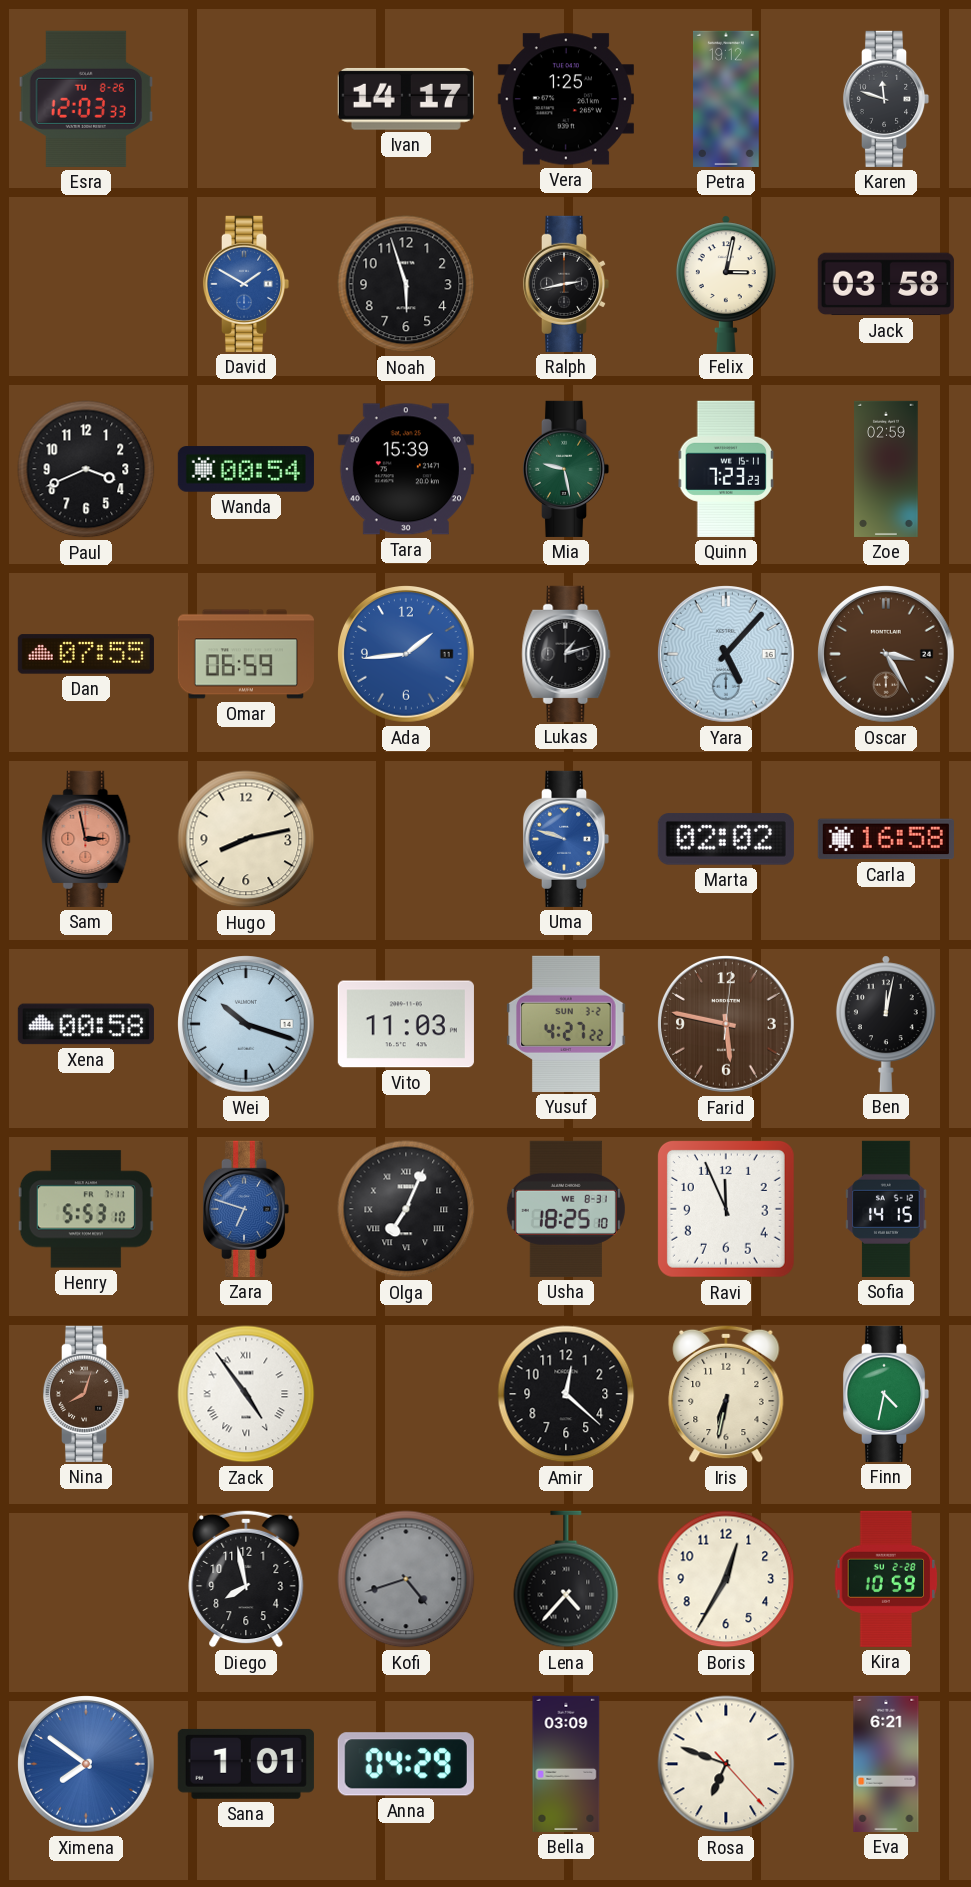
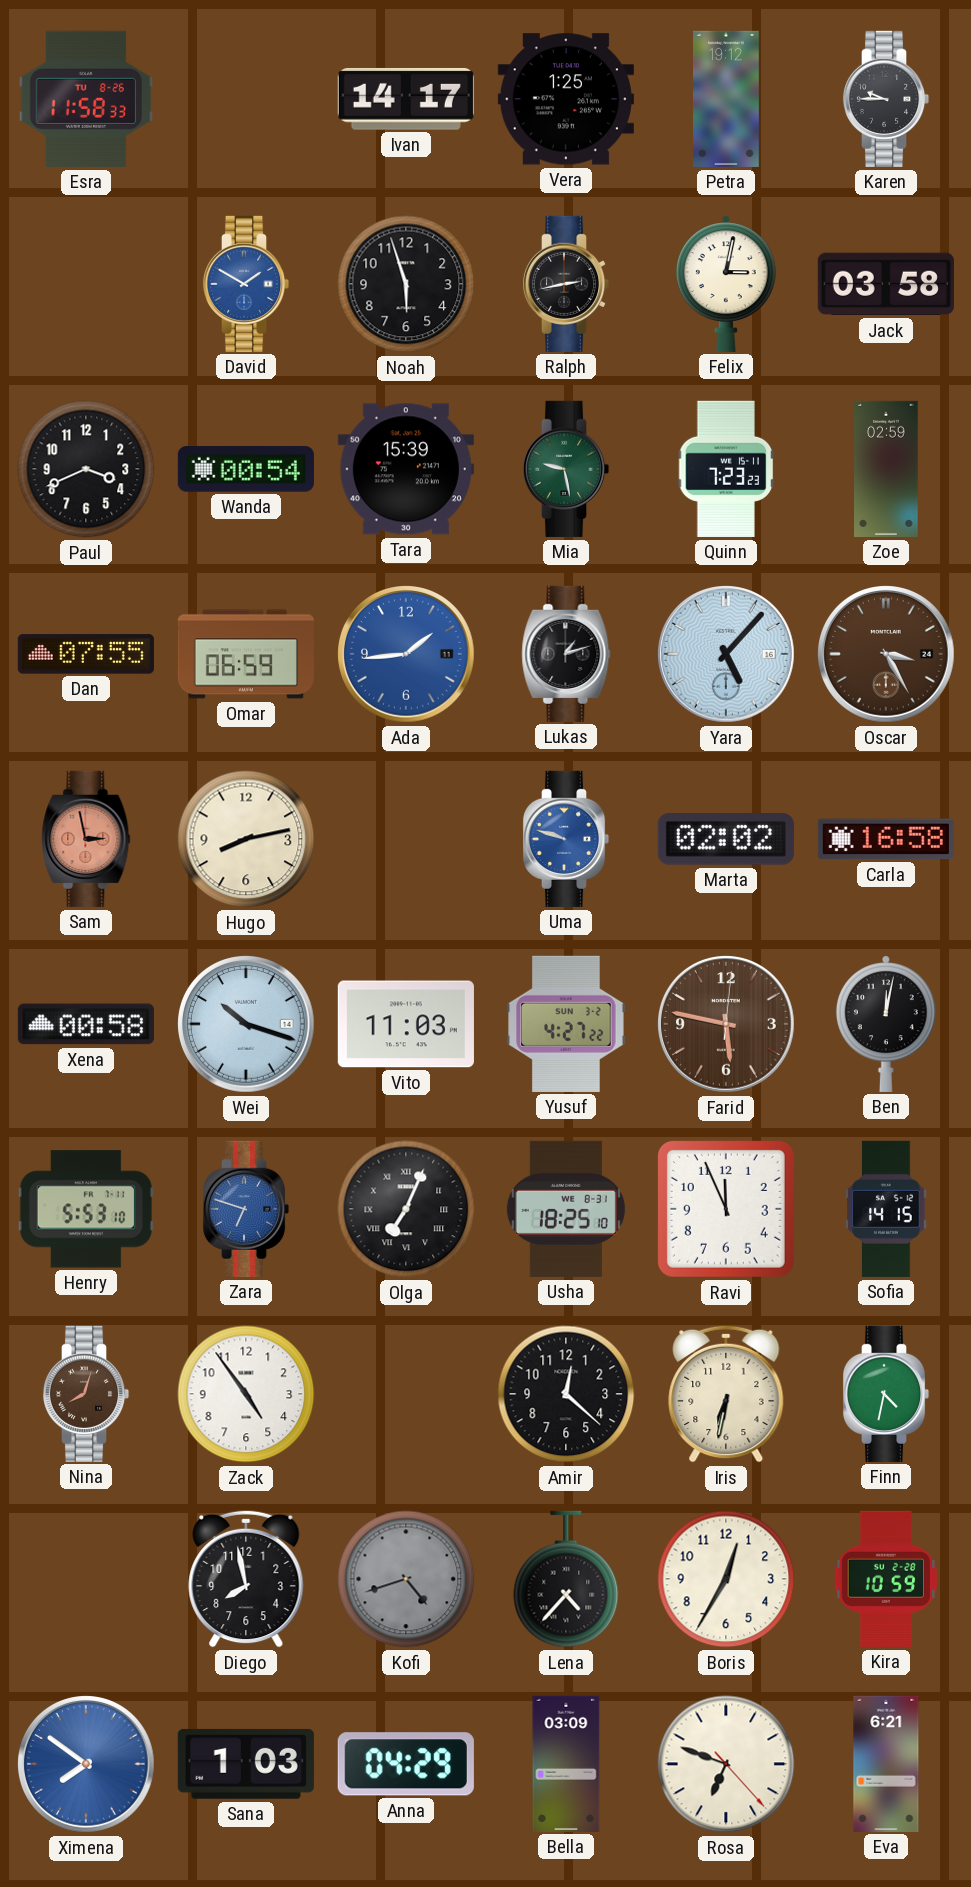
Esra: 12:03 -> 11:58 (86, 99)
Karen: 11:48 -> 9:45 (886, 99)
Zack numerals: Roman -> Arabic (246, 1394)
Sana: 1:01 -> 1:03 (246, 1764)
